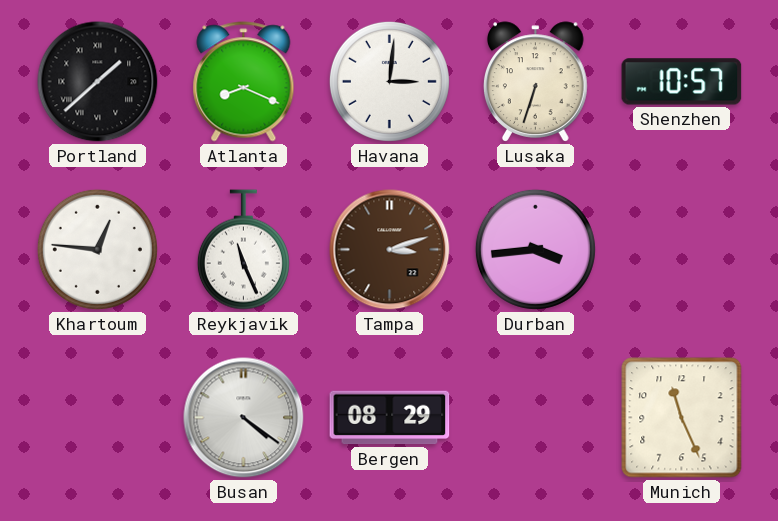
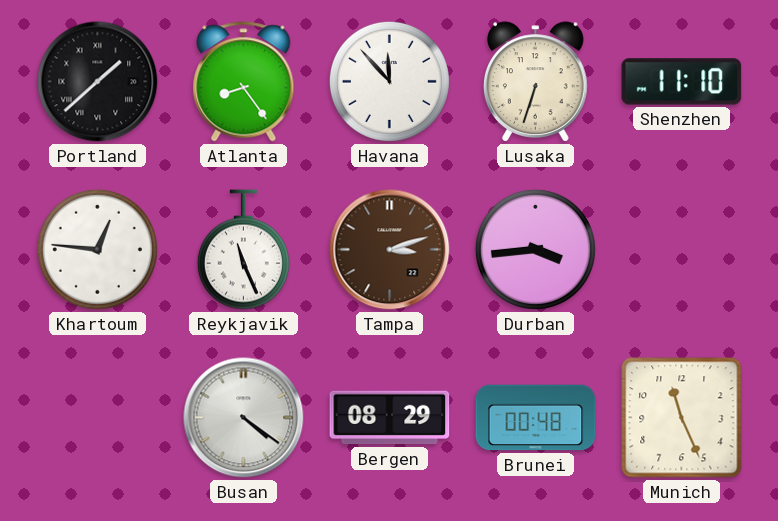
Atlanta: 8:19 -> 8:24 (244, 82)
Havana: 3:01 -> 11:53 (389, 81)
Shenzhen: 10:57 -> 11:10 (682, 82)
Brunei: none -> 00:48 (536, 418)
